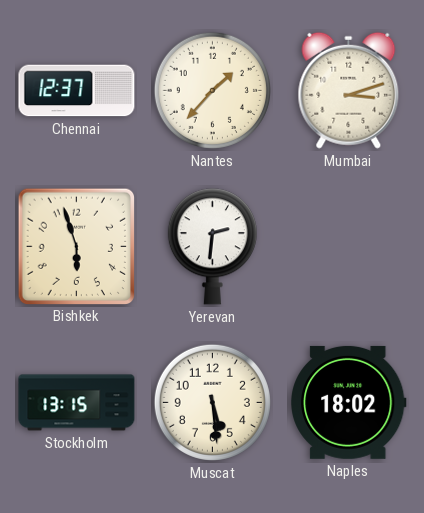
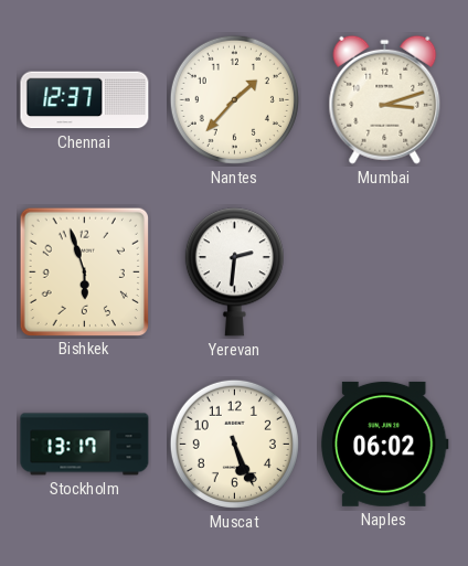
Stockholm: 13:15 -> 13:17 (85, 445)
Muscat: 5:29 -> 5:26 (234, 444)
Naples: 18:02 -> 06:02 (384, 444)
